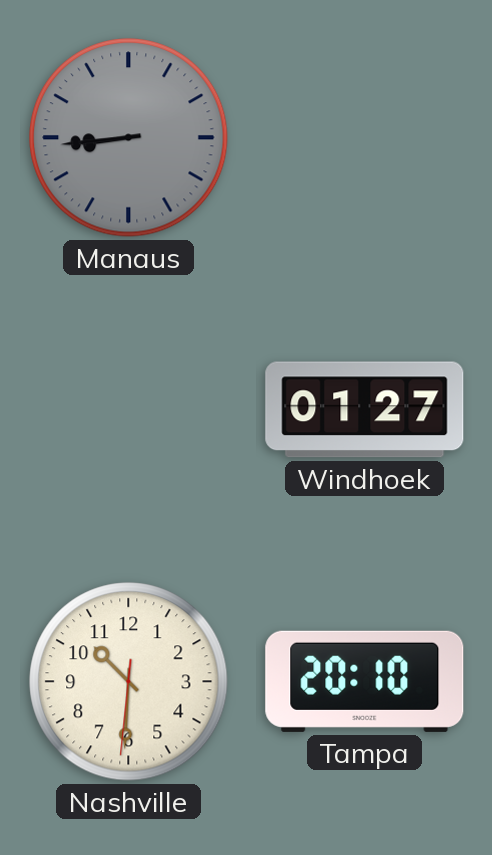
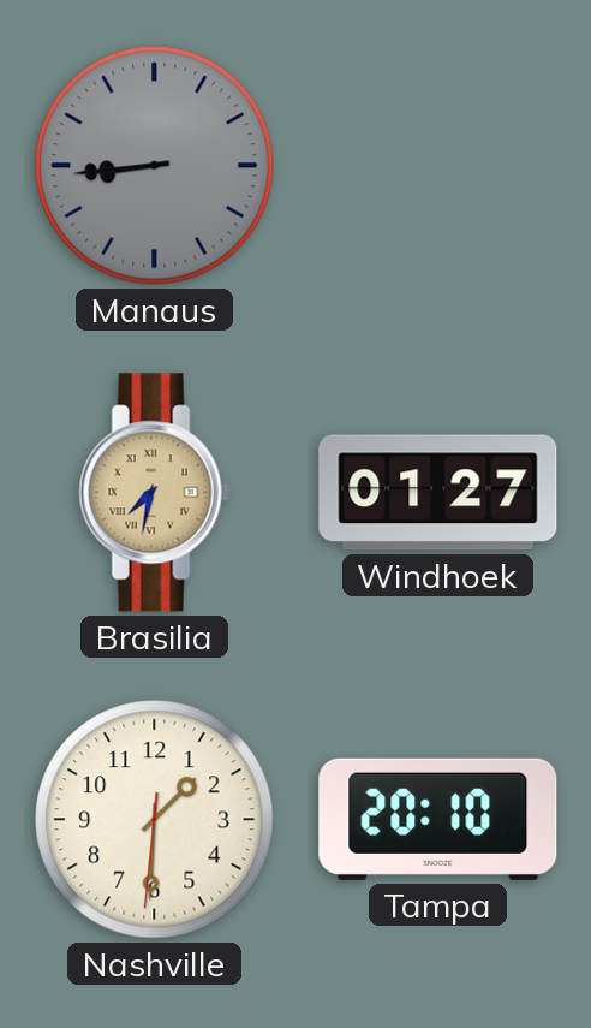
Brasilia: none -> 7:32 (154, 493)
Nashville: 10:30 -> 1:30 (155, 820)
